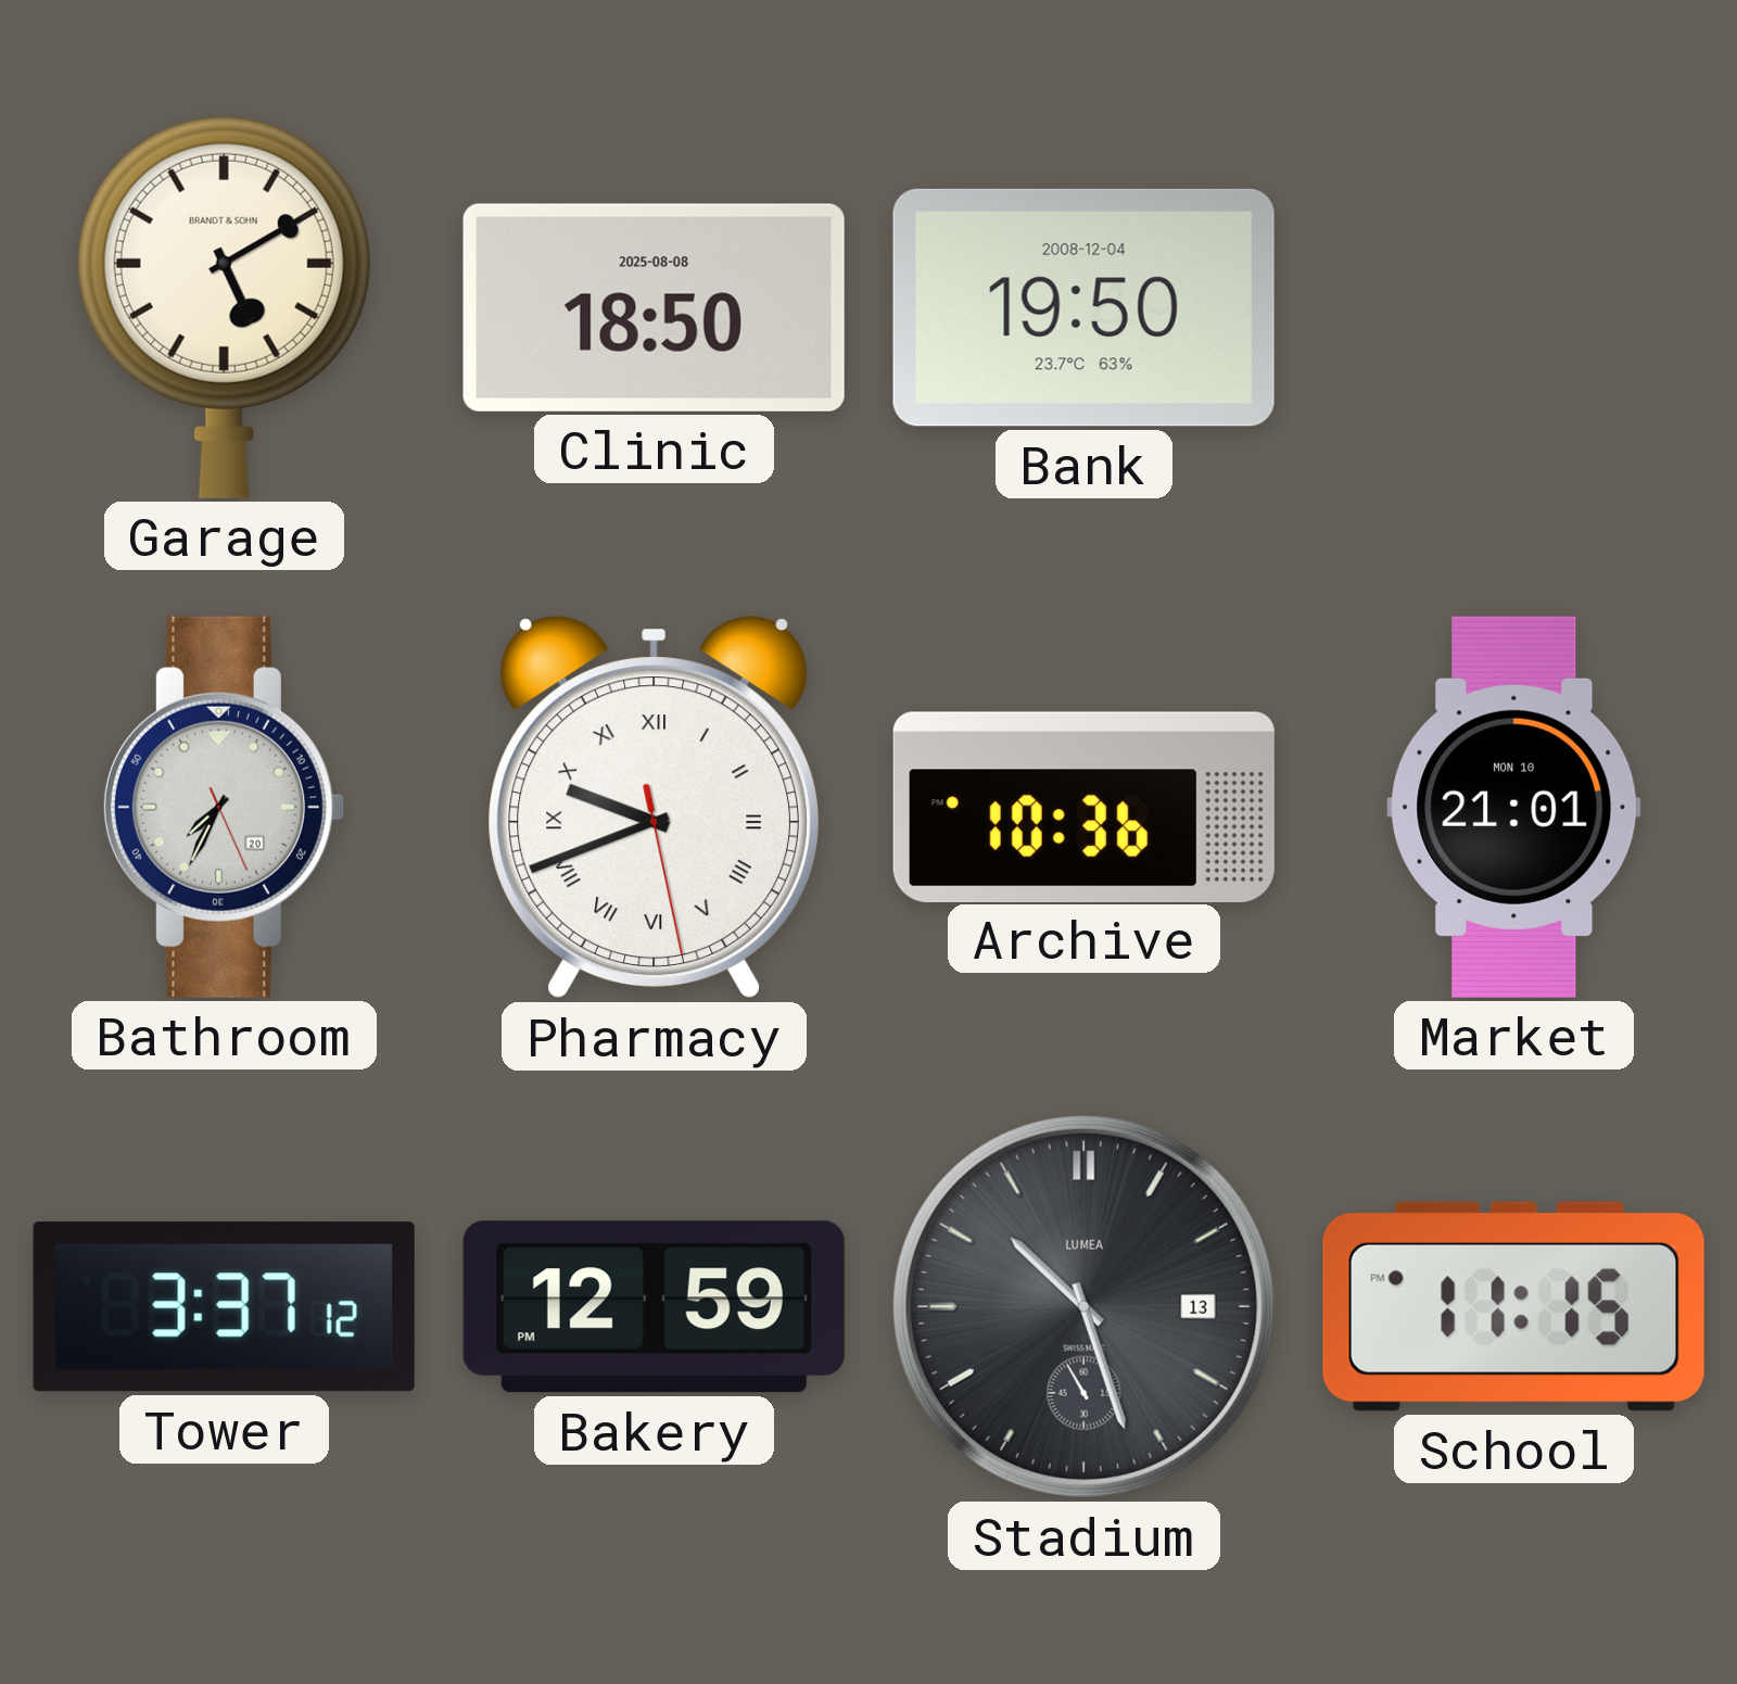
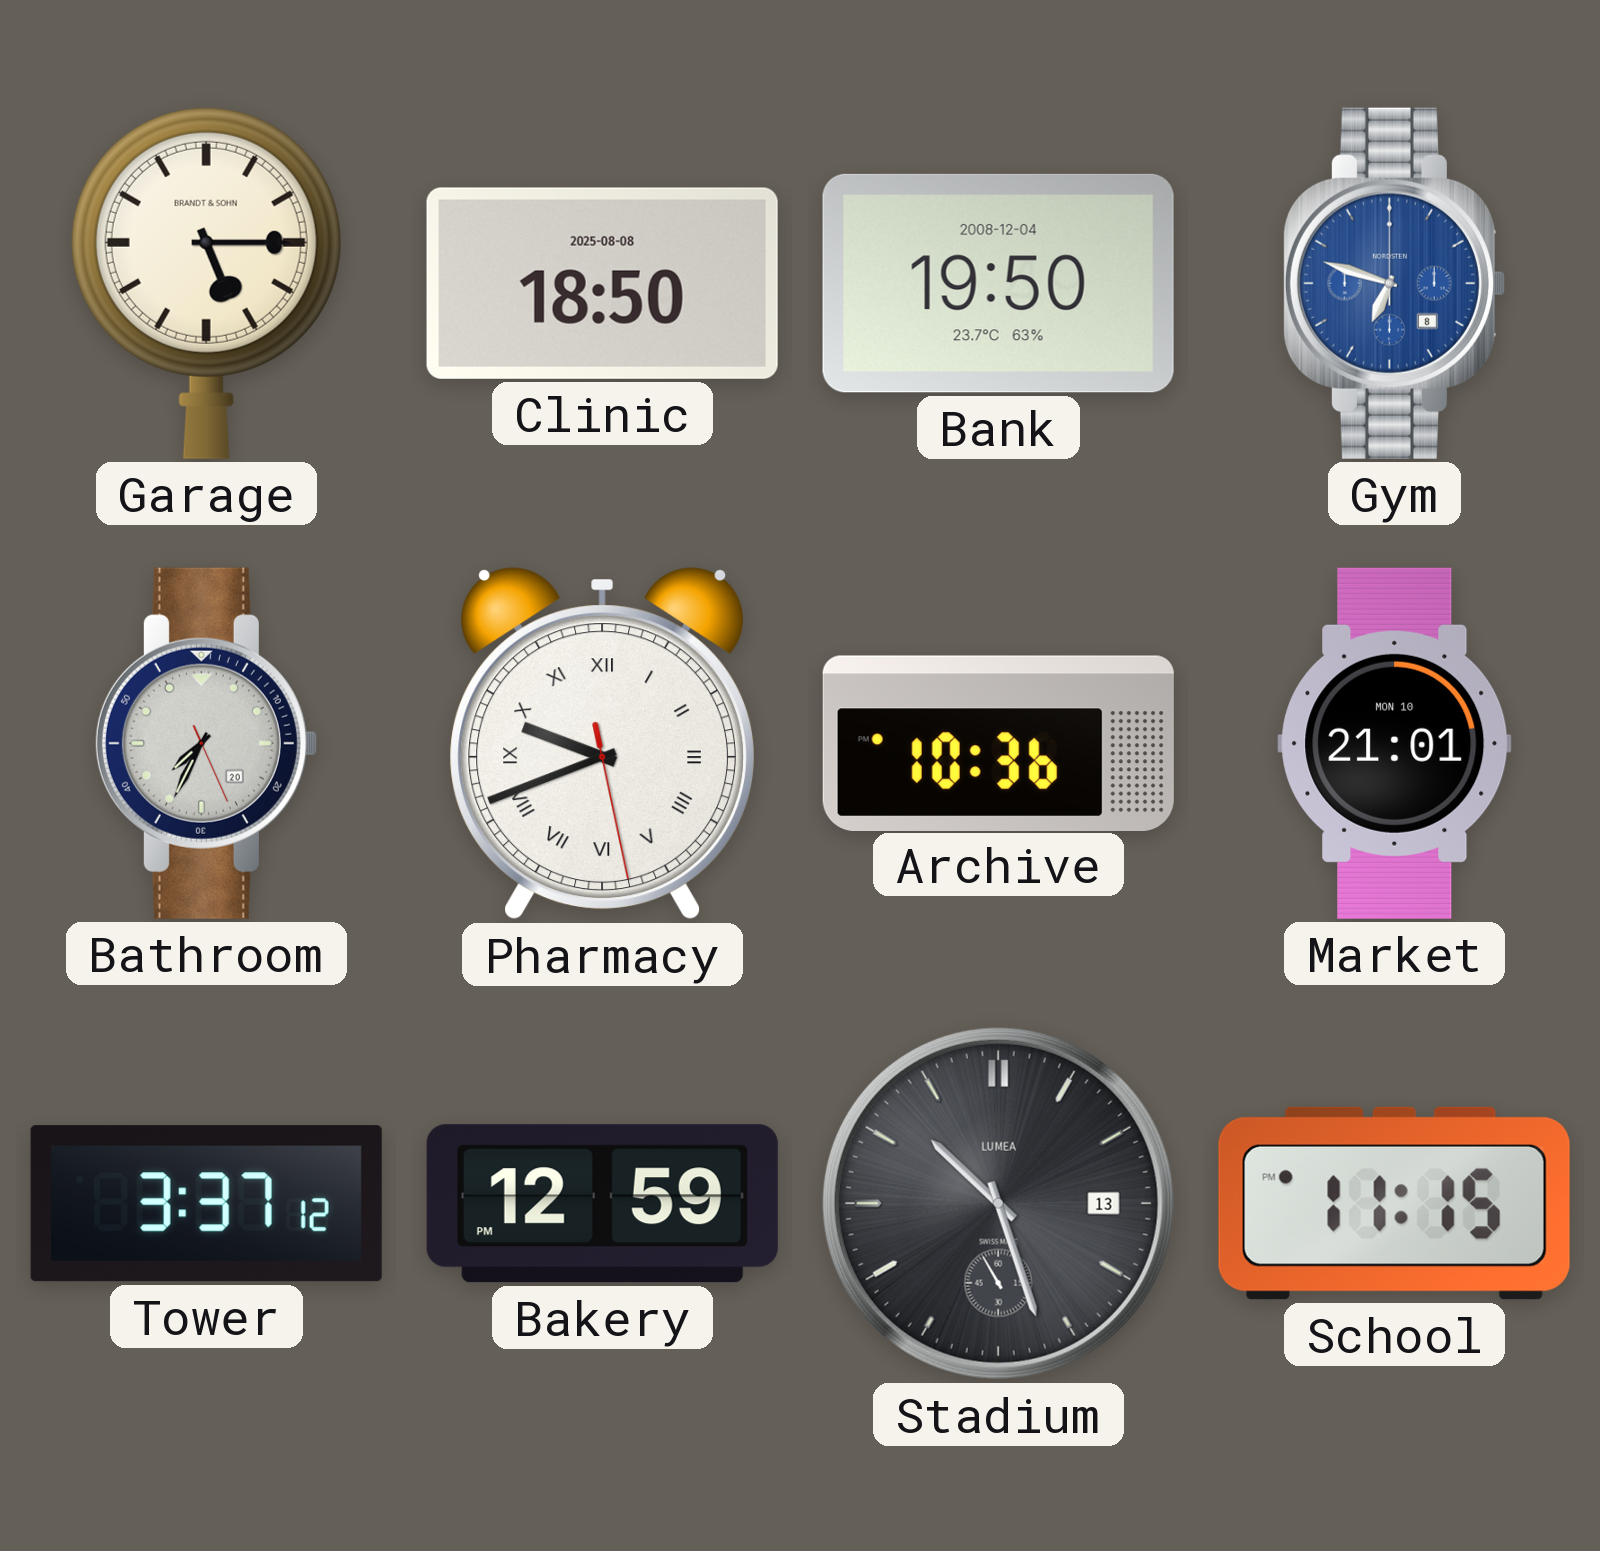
Garage: 5:10 -> 5:15 (206, 283)
Gym: none -> 6:48 (1394, 283)
